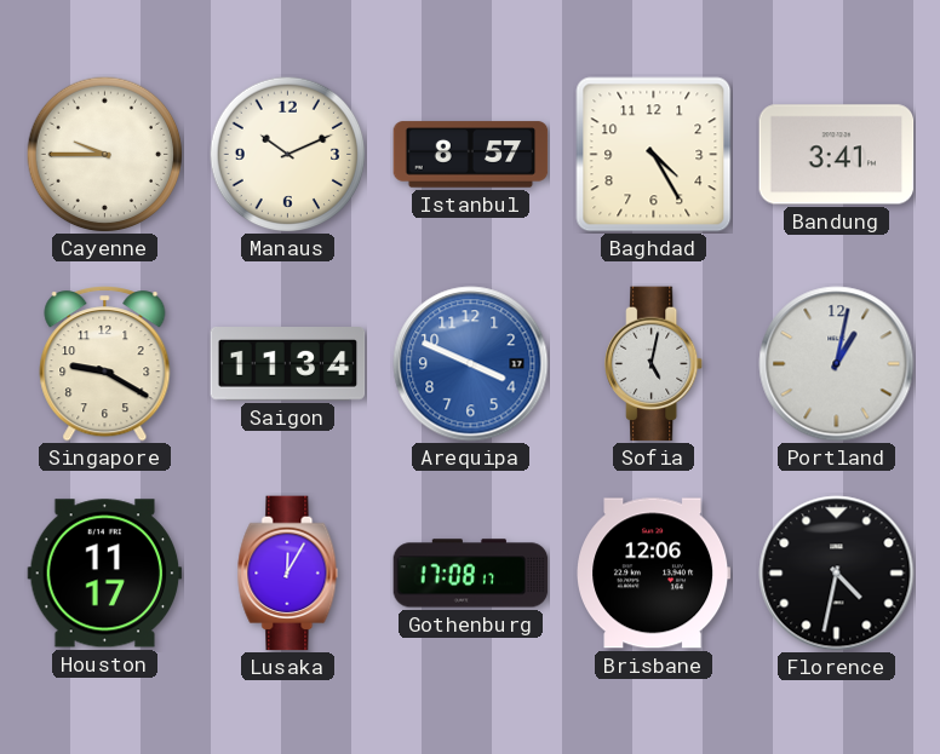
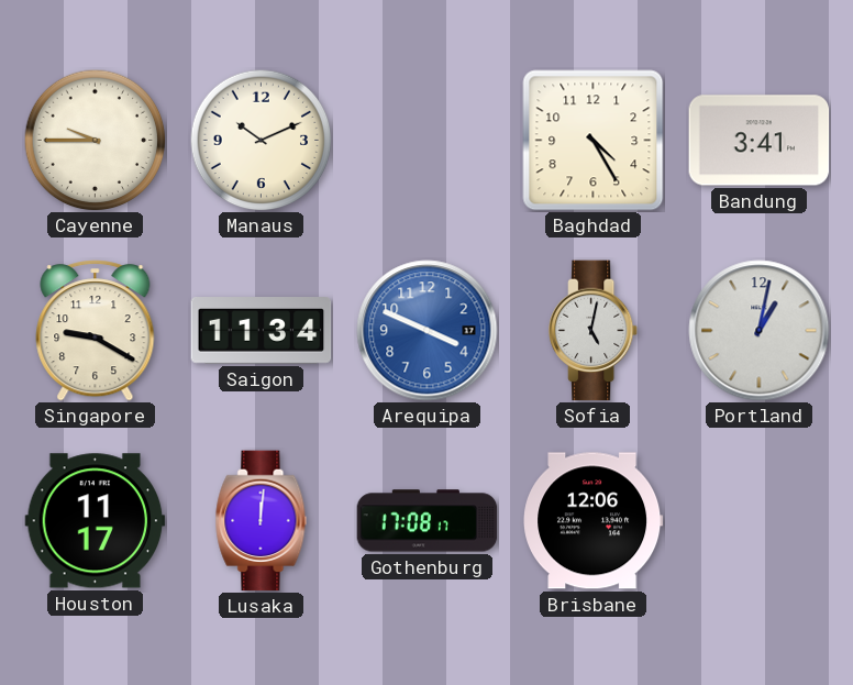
Istanbul: 8:57 -> none (471, 155)
Lusaka: 12:05 -> 12:01 (262, 521)
Florence: 4:32 -> none (837, 574)
